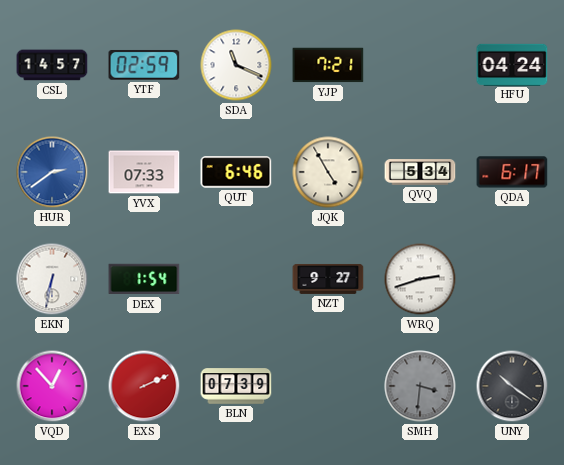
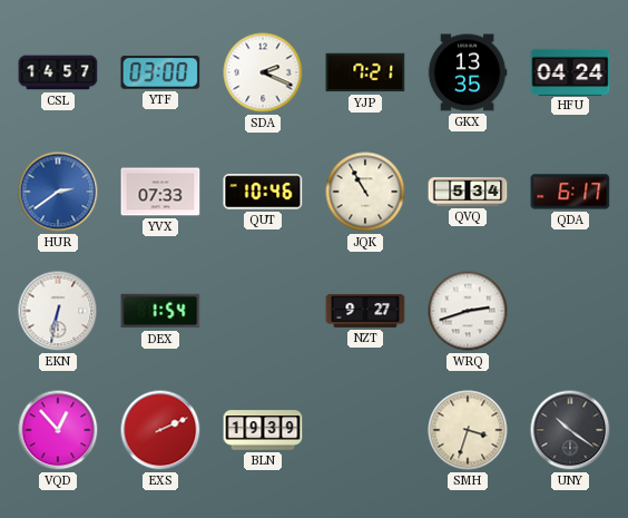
YTF: 02:59 -> 03:00 (160, 72)
SDA: 11:19 -> 2:19 (263, 72)
GKX: none -> 13:35 (468, 72)
QUT: 6:46 -> 10:46 (263, 192)
JQK: 4:55 -> 10:55 (365, 192)
BLN: 07:39 -> 19:39 (263, 430)
SMH: 3:31 -> 3:33 (468, 430)
SMH dial: grey -> cream (468, 430)
